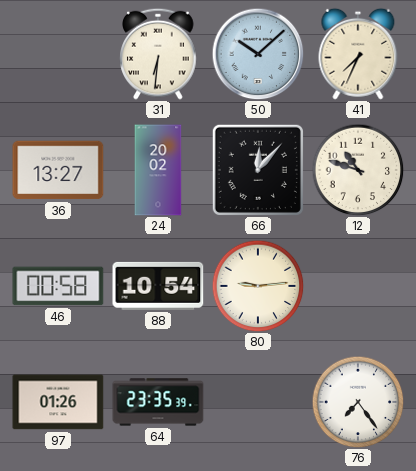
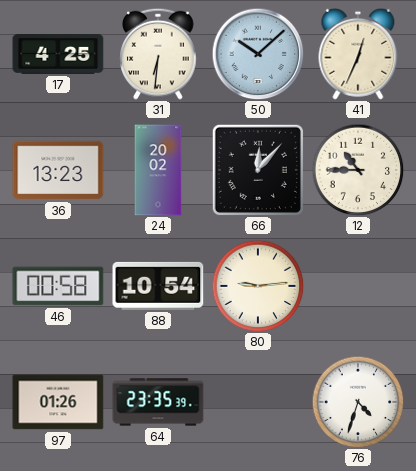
17: none -> 4:25 (58, 55)
41: 7:34 -> 12:34 (358, 54)
36: 13:27 -> 13:23 (58, 170)
12: 10:48 -> 10:45 (358, 170)
76: 7:24 -> 4:33 (358, 402)
